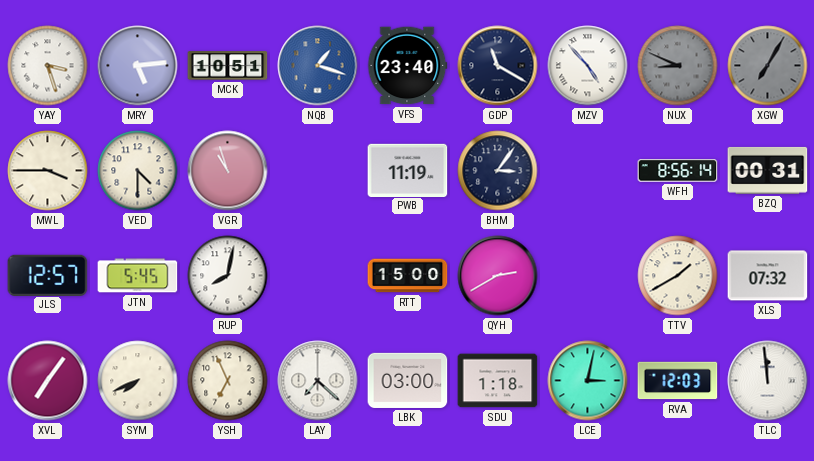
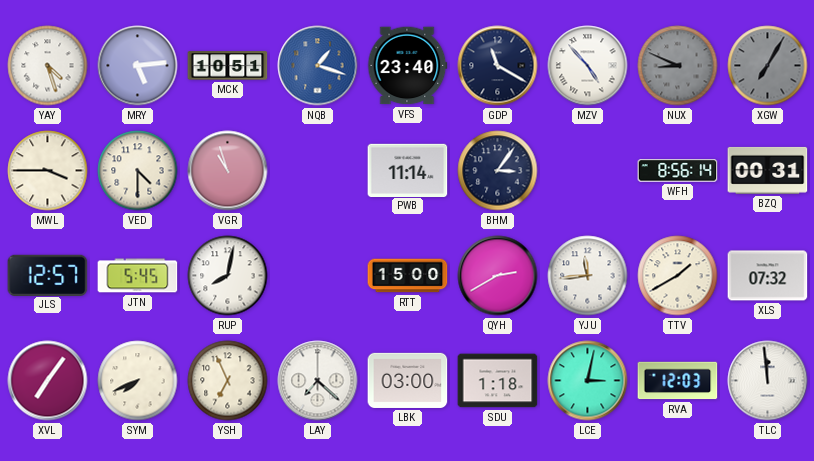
YAY: 3:27 -> 4:27 (48, 66)
PWB: 11:19 -> 11:14 (408, 170)
YJU: none -> 11:44 (588, 276)
